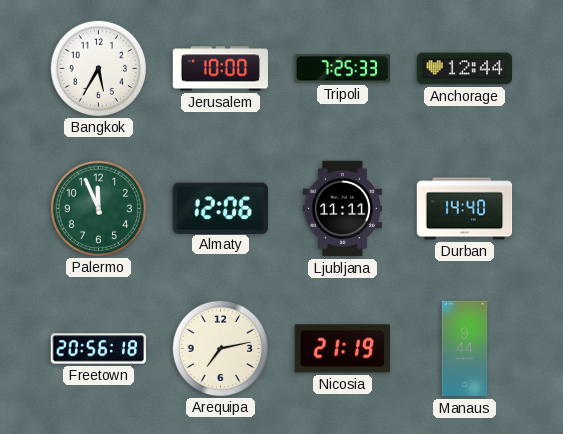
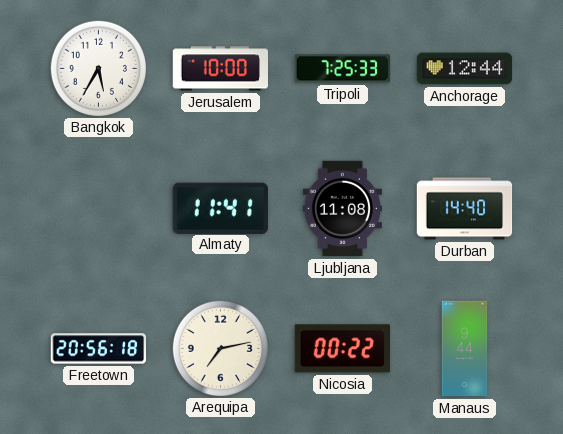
Palermo: 11:56 -> none (98, 208)
Almaty: 12:06 -> 11:41 (220, 208)
Ljubljana: 11:11 -> 11:08 (342, 209)
Nicosia: 21:19 -> 00:22 (342, 349)
